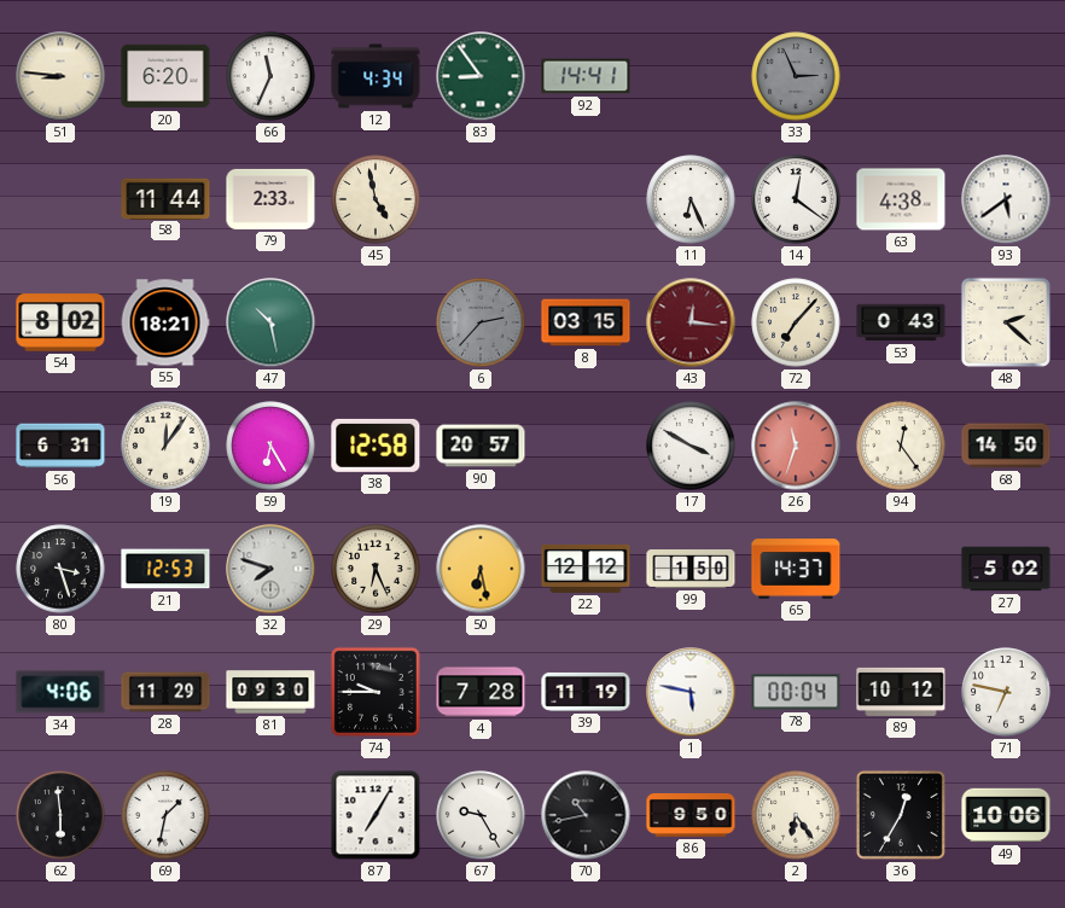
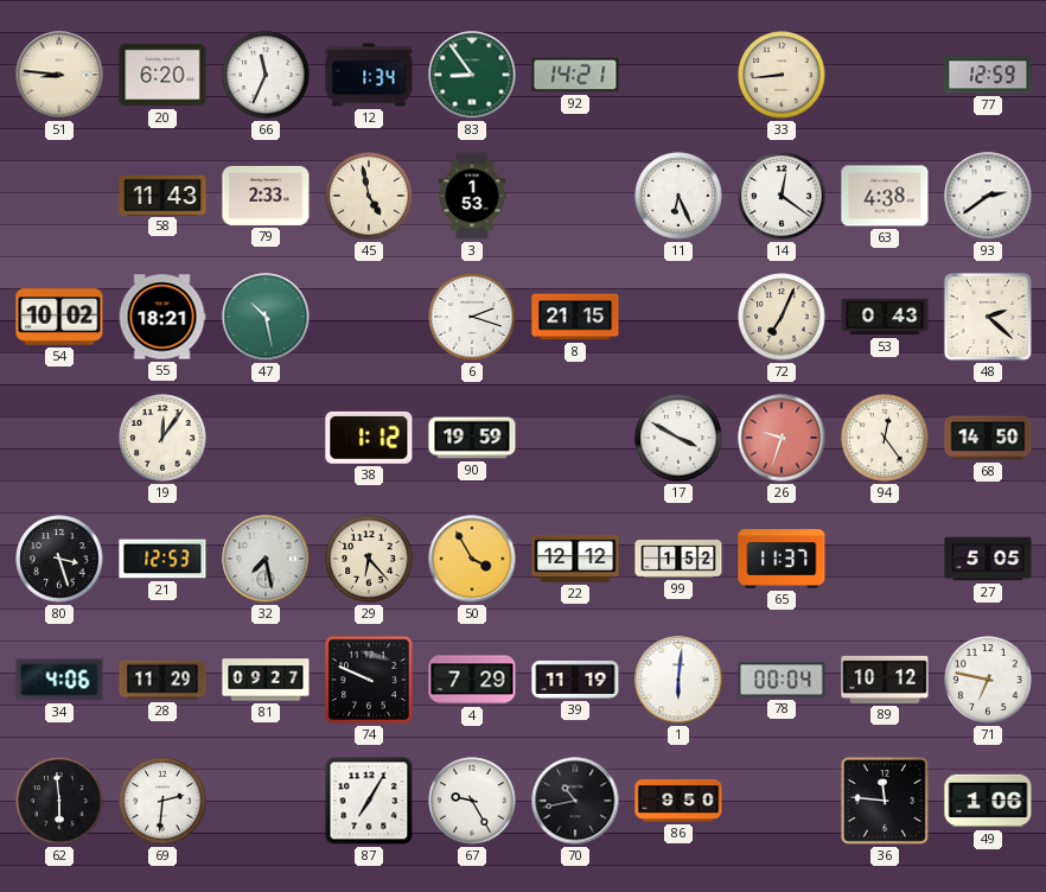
12: 4:34 -> 1:34 (369, 75)
92: 14:41 -> 14:21 (575, 75)
33: 2:56 -> 8:44 (782, 75)
33 dial: grey -> cream (782, 75)
77: none -> 12:59 (988, 75)
58: 11:44 -> 11:43 (162, 195)
3: none -> 1:53 (472, 196)
93: 5:39 -> 2:39 (988, 196)
54: 8:02 -> 10:02 (59, 317)
6: 2:37 -> 2:18 (472, 317)
6 dial: grey -> white (472, 317)
8: 03:15 -> 21:15 (575, 317)
43: 12:16 -> none (691, 322)
72: 7:07 -> 7:04 (782, 317)
56: 6:31 -> none (60, 446)
59: 6:25 -> none (270, 446)
38: 12:58 -> 1:12 (369, 438)
90: 20:57 -> 19:59 (472, 438)
26: 11:33 -> 9:33 (782, 438)
32: 7:48 -> 7:28 (266, 559)
29: 6:26 -> 6:23 (369, 559)
50: 6:28 -> 3:55 (472, 559)
99: 1:50 -> 1:52 (678, 559)
65: 14:37 -> 11:37 (782, 559)
27: 5:02 -> 5:05 (988, 559)
81: 09:30 -> 09:27 (266, 680)
74: 9:45 -> 9:49 (369, 680)
4: 7:28 -> 7:29 (472, 680)
1: 5:47 -> 6:01 (678, 680)
69: 1:32 -> 2:31 (162, 801)
2: 6:24 -> none (796, 815)
36: 12:35 -> 11:46 (885, 801)
49: 10:06 -> 1:06 (988, 801)
